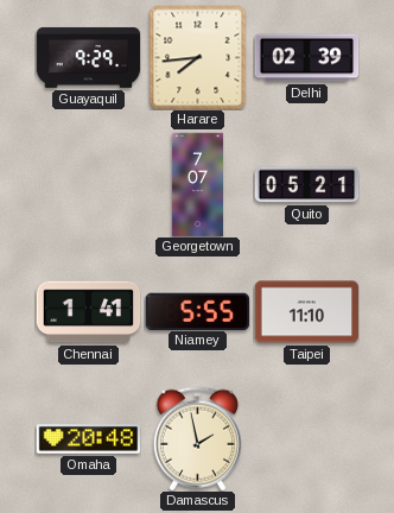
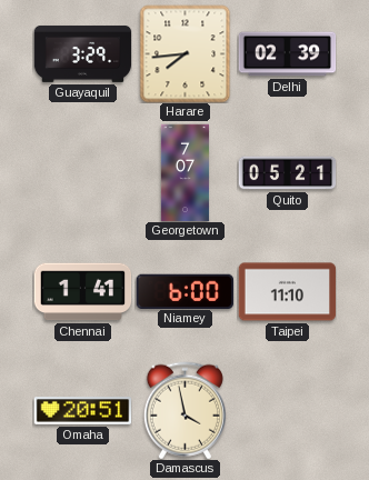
Guayaquil: 9:29 -> 3:29 (82, 53)
Niamey: 5:55 -> 6:00 (184, 291)
Omaha: 20:48 -> 20:51 (82, 411)
Damascus: 1:58 -> 3:58 (184, 410)
